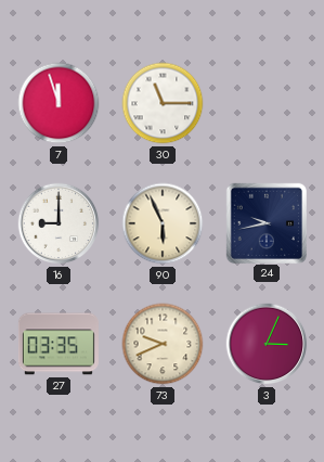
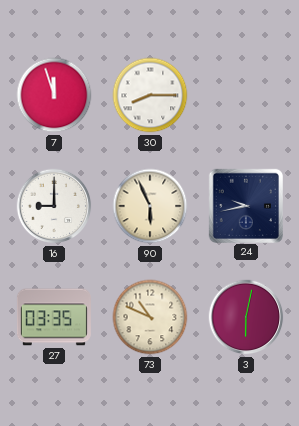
30: 11:15 -> 8:15 (150, 95)
73: 9:41 -> 10:49 (150, 317)
3: 3:04 -> 6:02 (246, 317)
